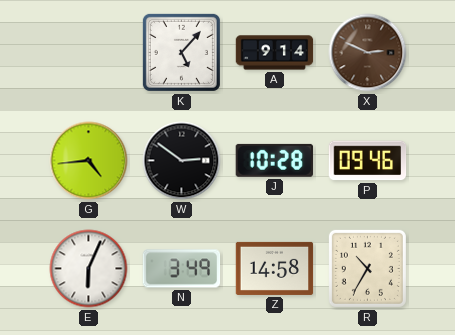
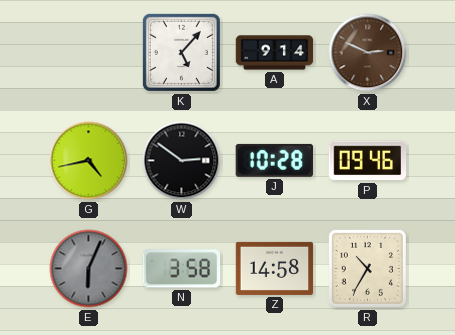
G: 4:44 -> 4:43 (89, 161)
E dial: white -> grey (89, 269)
N: 3:49 -> 3:58 (182, 269)
